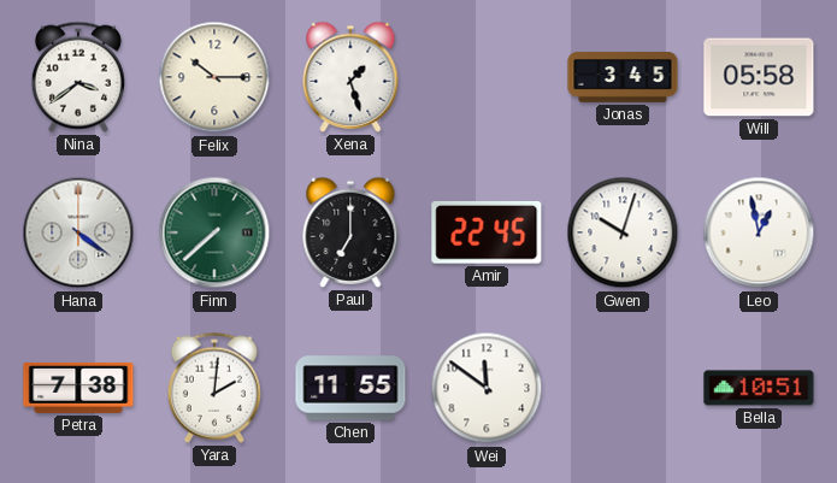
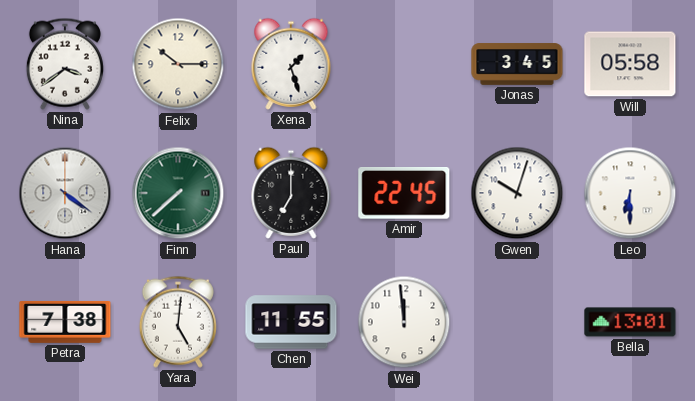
Leo: 12:58 -> 6:30 (630, 193)
Yara: 2:01 -> 5:01 (178, 322)
Wei: 11:51 -> 11:59 (404, 322)
Bella: 10:51 -> 13:01 (630, 322)
